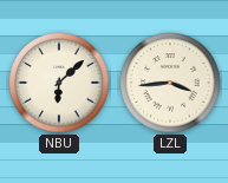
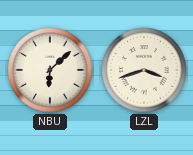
LZL: 3:44 -> 3:42 (144, 70)
